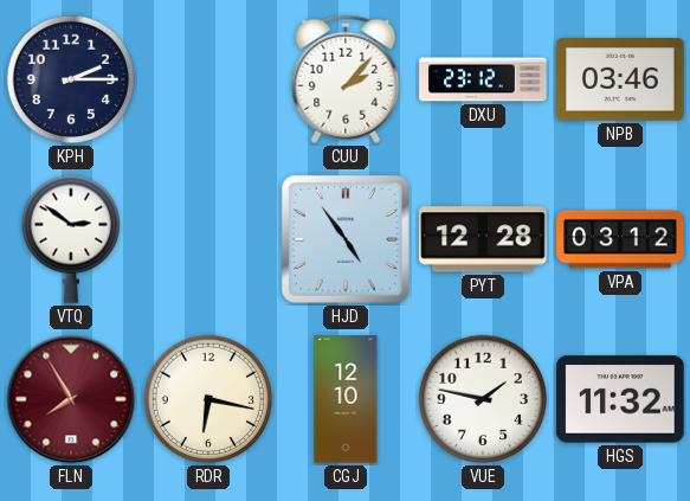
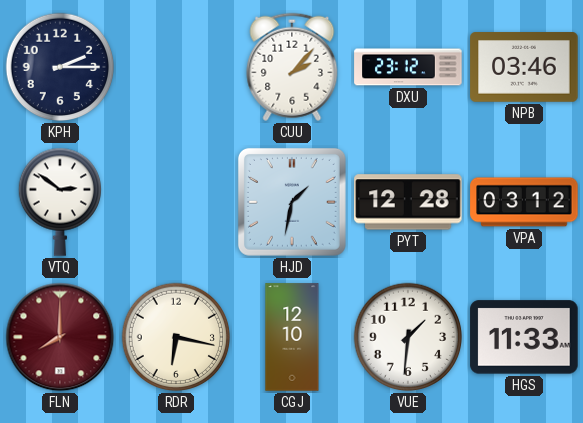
HJD: 4:54 -> 1:32 (292, 202)
FLN: 7:55 -> 8:00 (60, 337)
VUE: 1:47 -> 1:31 (408, 337)
HGS: 11:32 -> 11:33 (524, 337)
